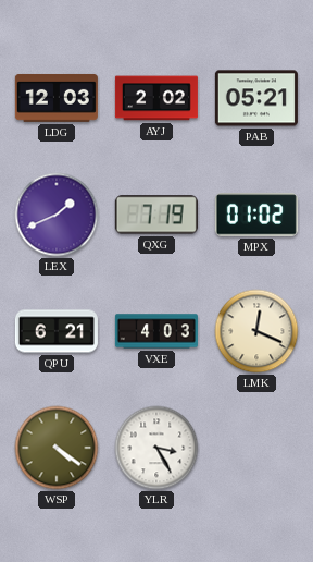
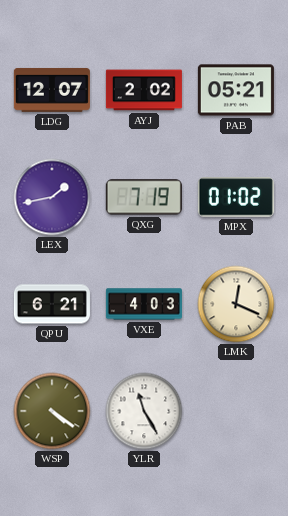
LDG: 12:03 -> 12:07 (52, 90)
LEX: 1:41 -> 1:43 (52, 197)
YLR: 3:25 -> 11:25 (144, 411)
